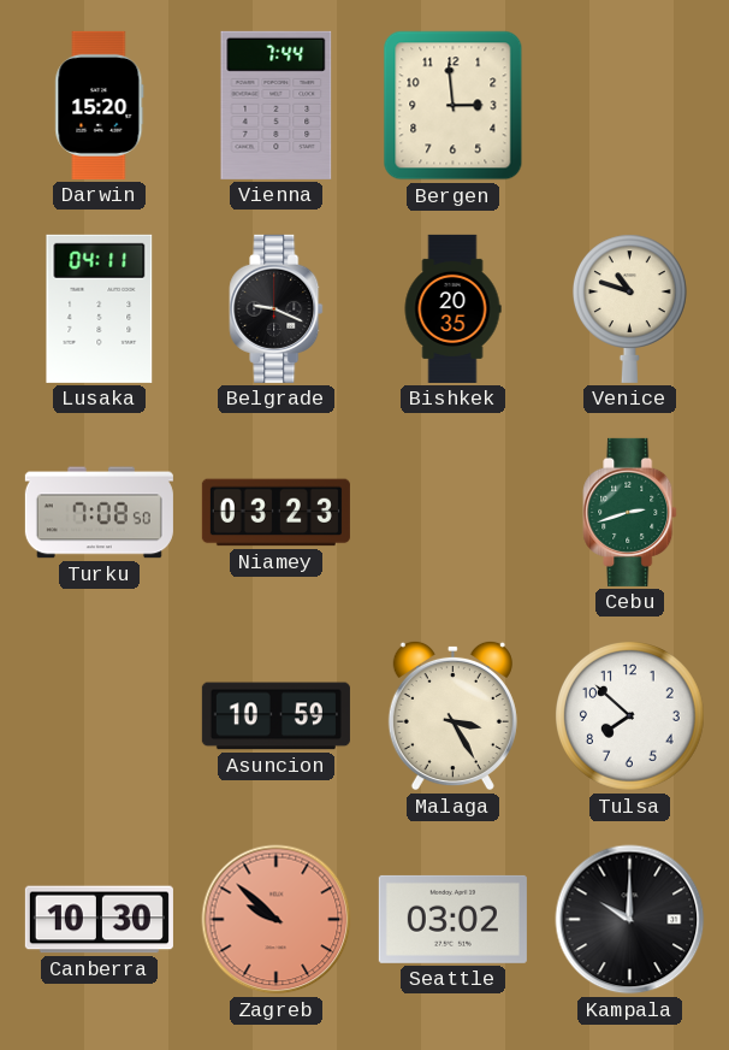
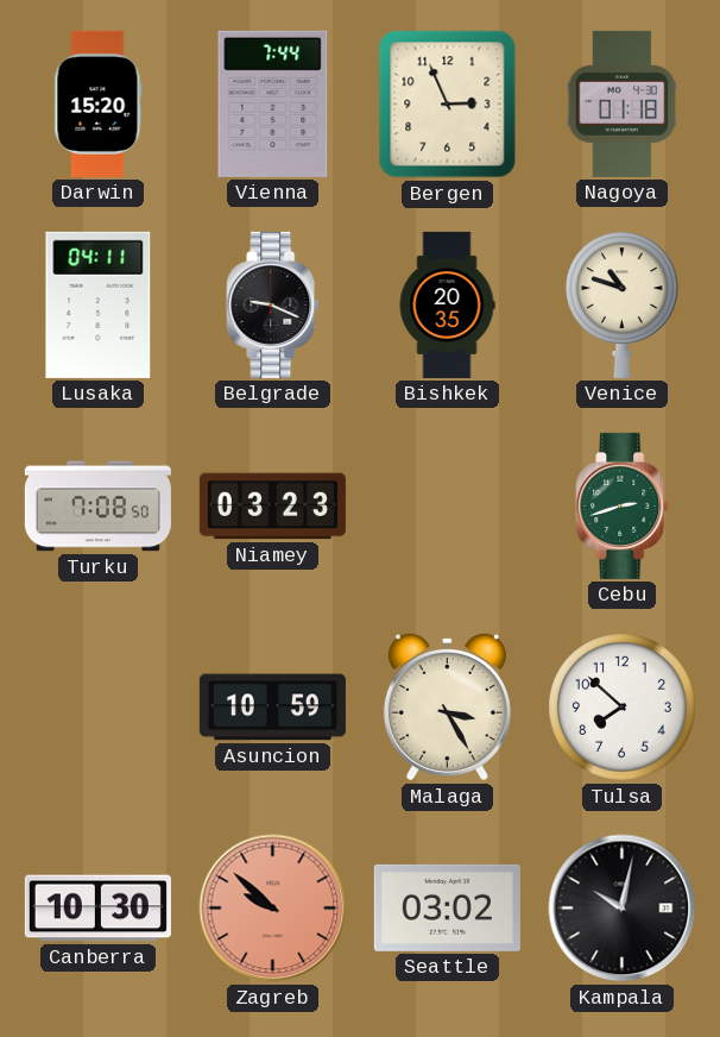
Bergen: 2:59 -> 2:56 (448, 105)
Nagoya: none -> 01:18 (623, 103)
Kampala: 10:00 -> 10:02 (623, 909)
